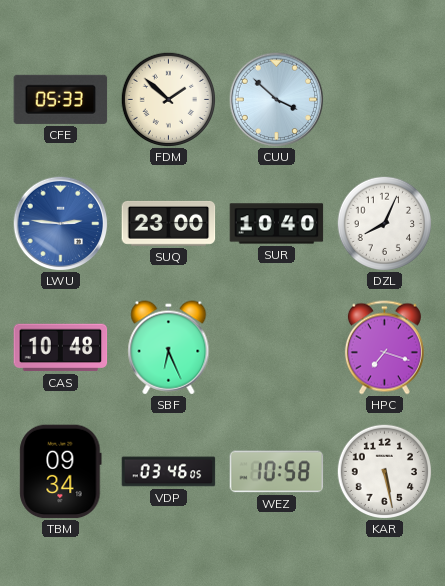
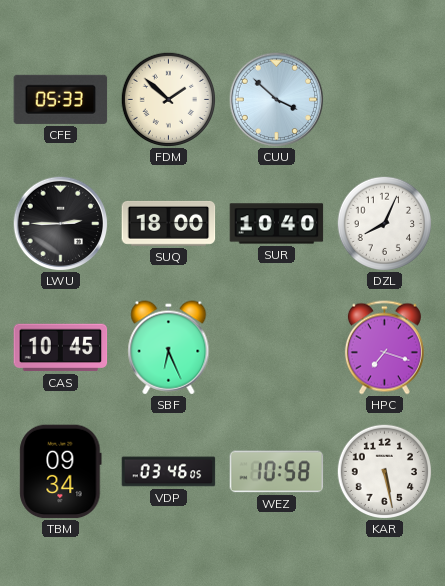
LWU: 2:46 -> 2:45 (60, 223)
LWU dial: blue -> black (60, 223)
SUQ: 23:00 -> 18:00 (169, 223)
CAS: 10:48 -> 10:45 (61, 348)
